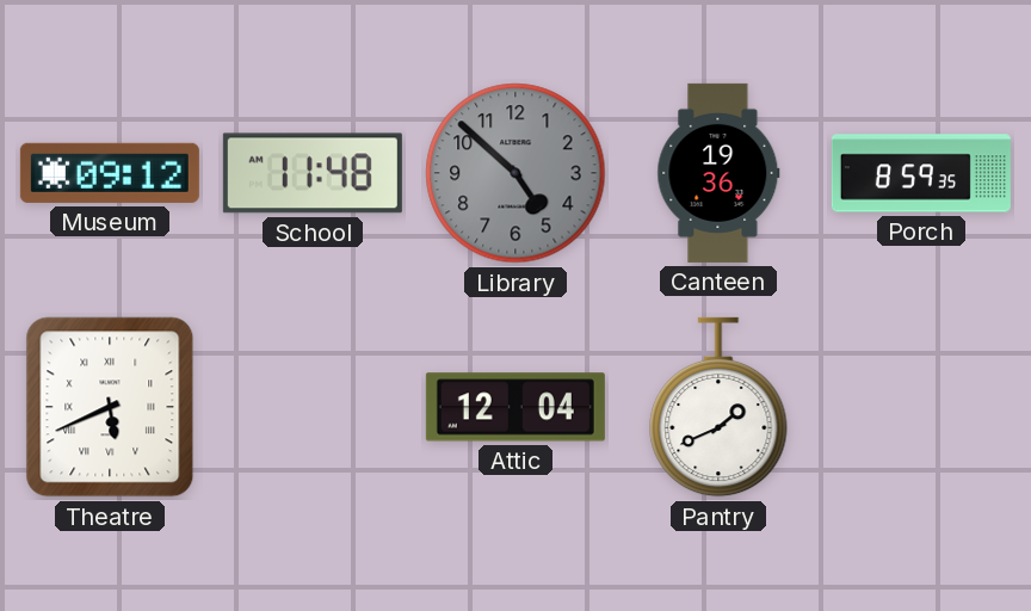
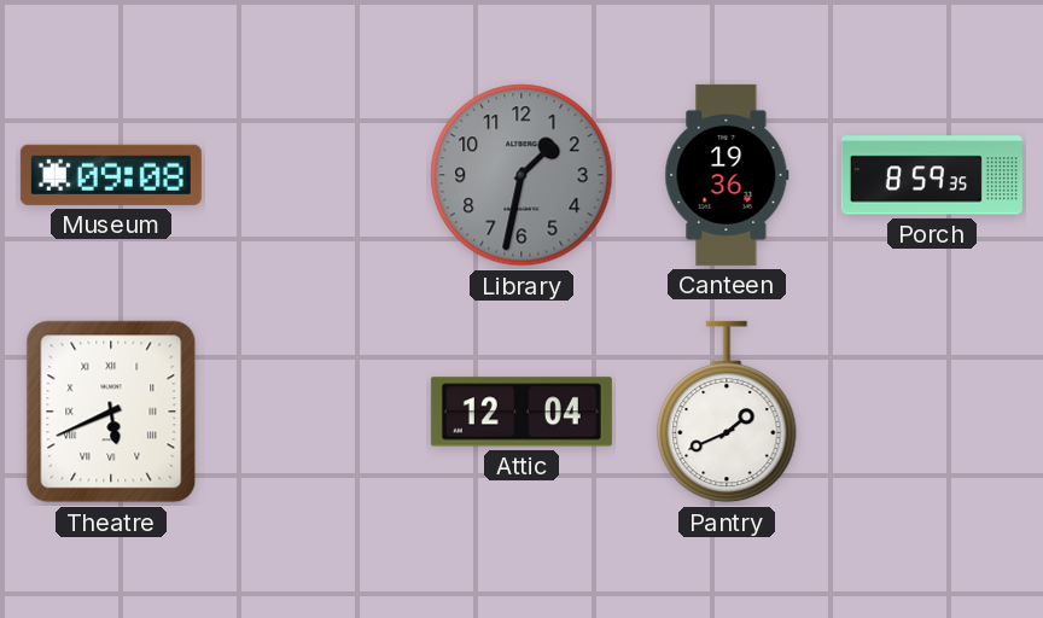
Museum: 09:12 -> 09:08 (111, 175)
School: 11:48 -> none (313, 173)
Library: 4:52 -> 1:32 (521, 175)
